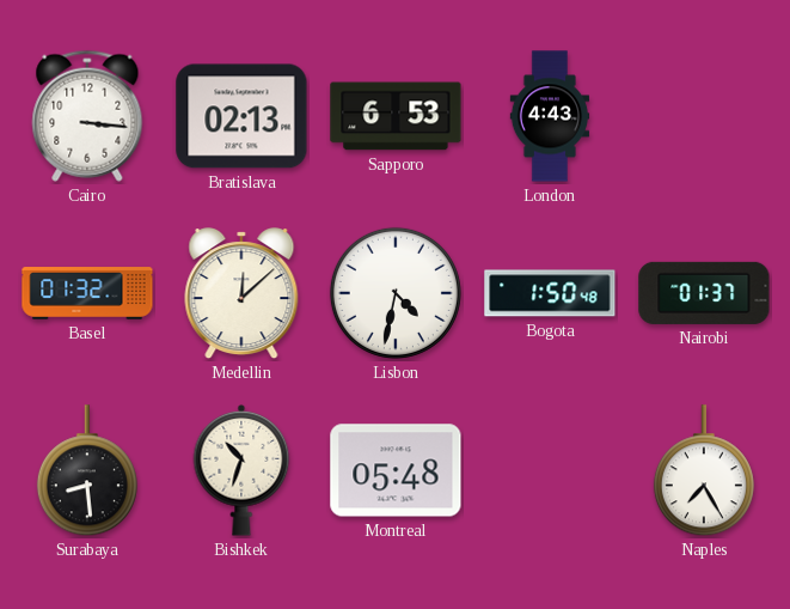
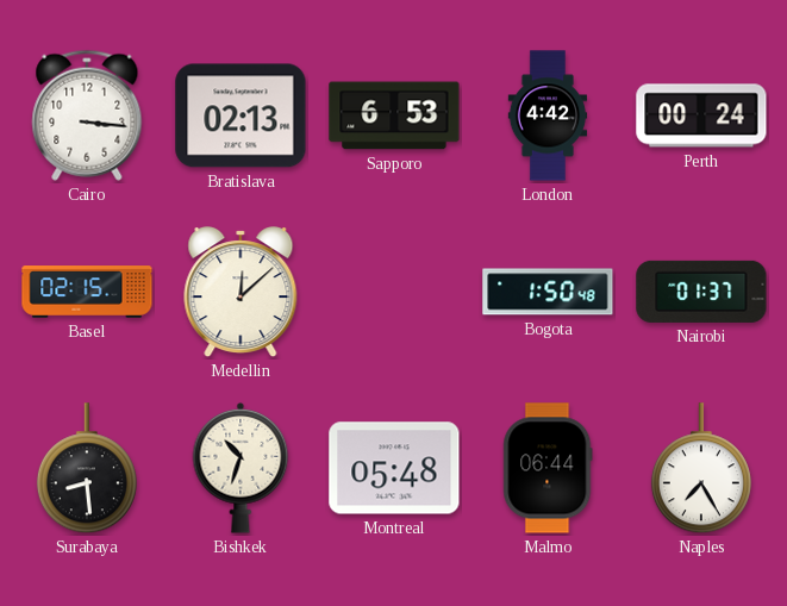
London: 4:43 -> 4:42 (548, 115)
Perth: none -> 00:24 (701, 115)
Basel: 01:32 -> 02:15 (87, 292)
Lisbon: 4:32 -> none (396, 293)
Malmo: none -> 06:44 (548, 468)
